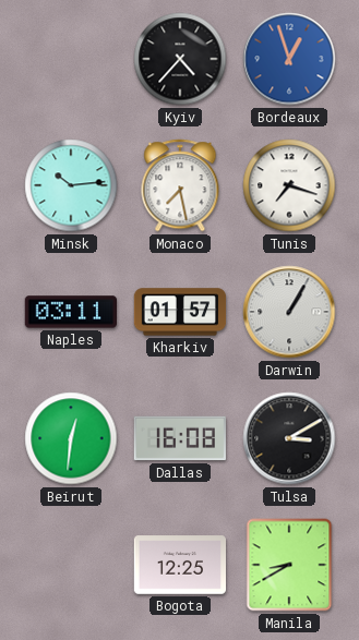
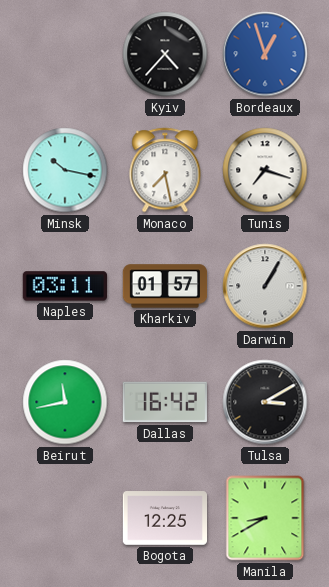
Minsk: 10:14 -> 10:17 (65, 170)
Beirut: 12:31 -> 11:43 (65, 402)
Dallas: 16:08 -> 16:42 (164, 402)
